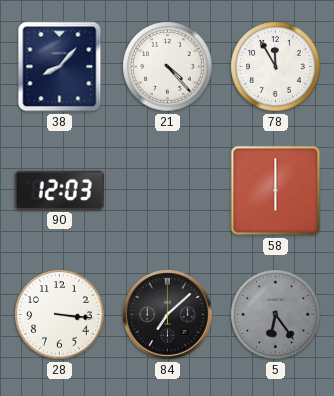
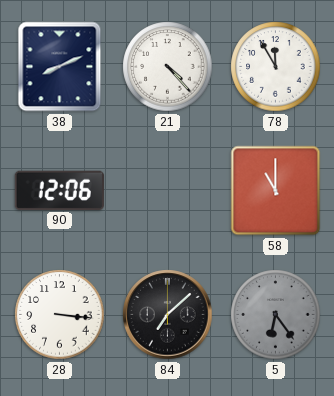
38: 8:07 -> 8:11 (60, 67)
90: 12:03 -> 12:06 (59, 190)
58: 6:00 -> 11:00 (276, 191)
